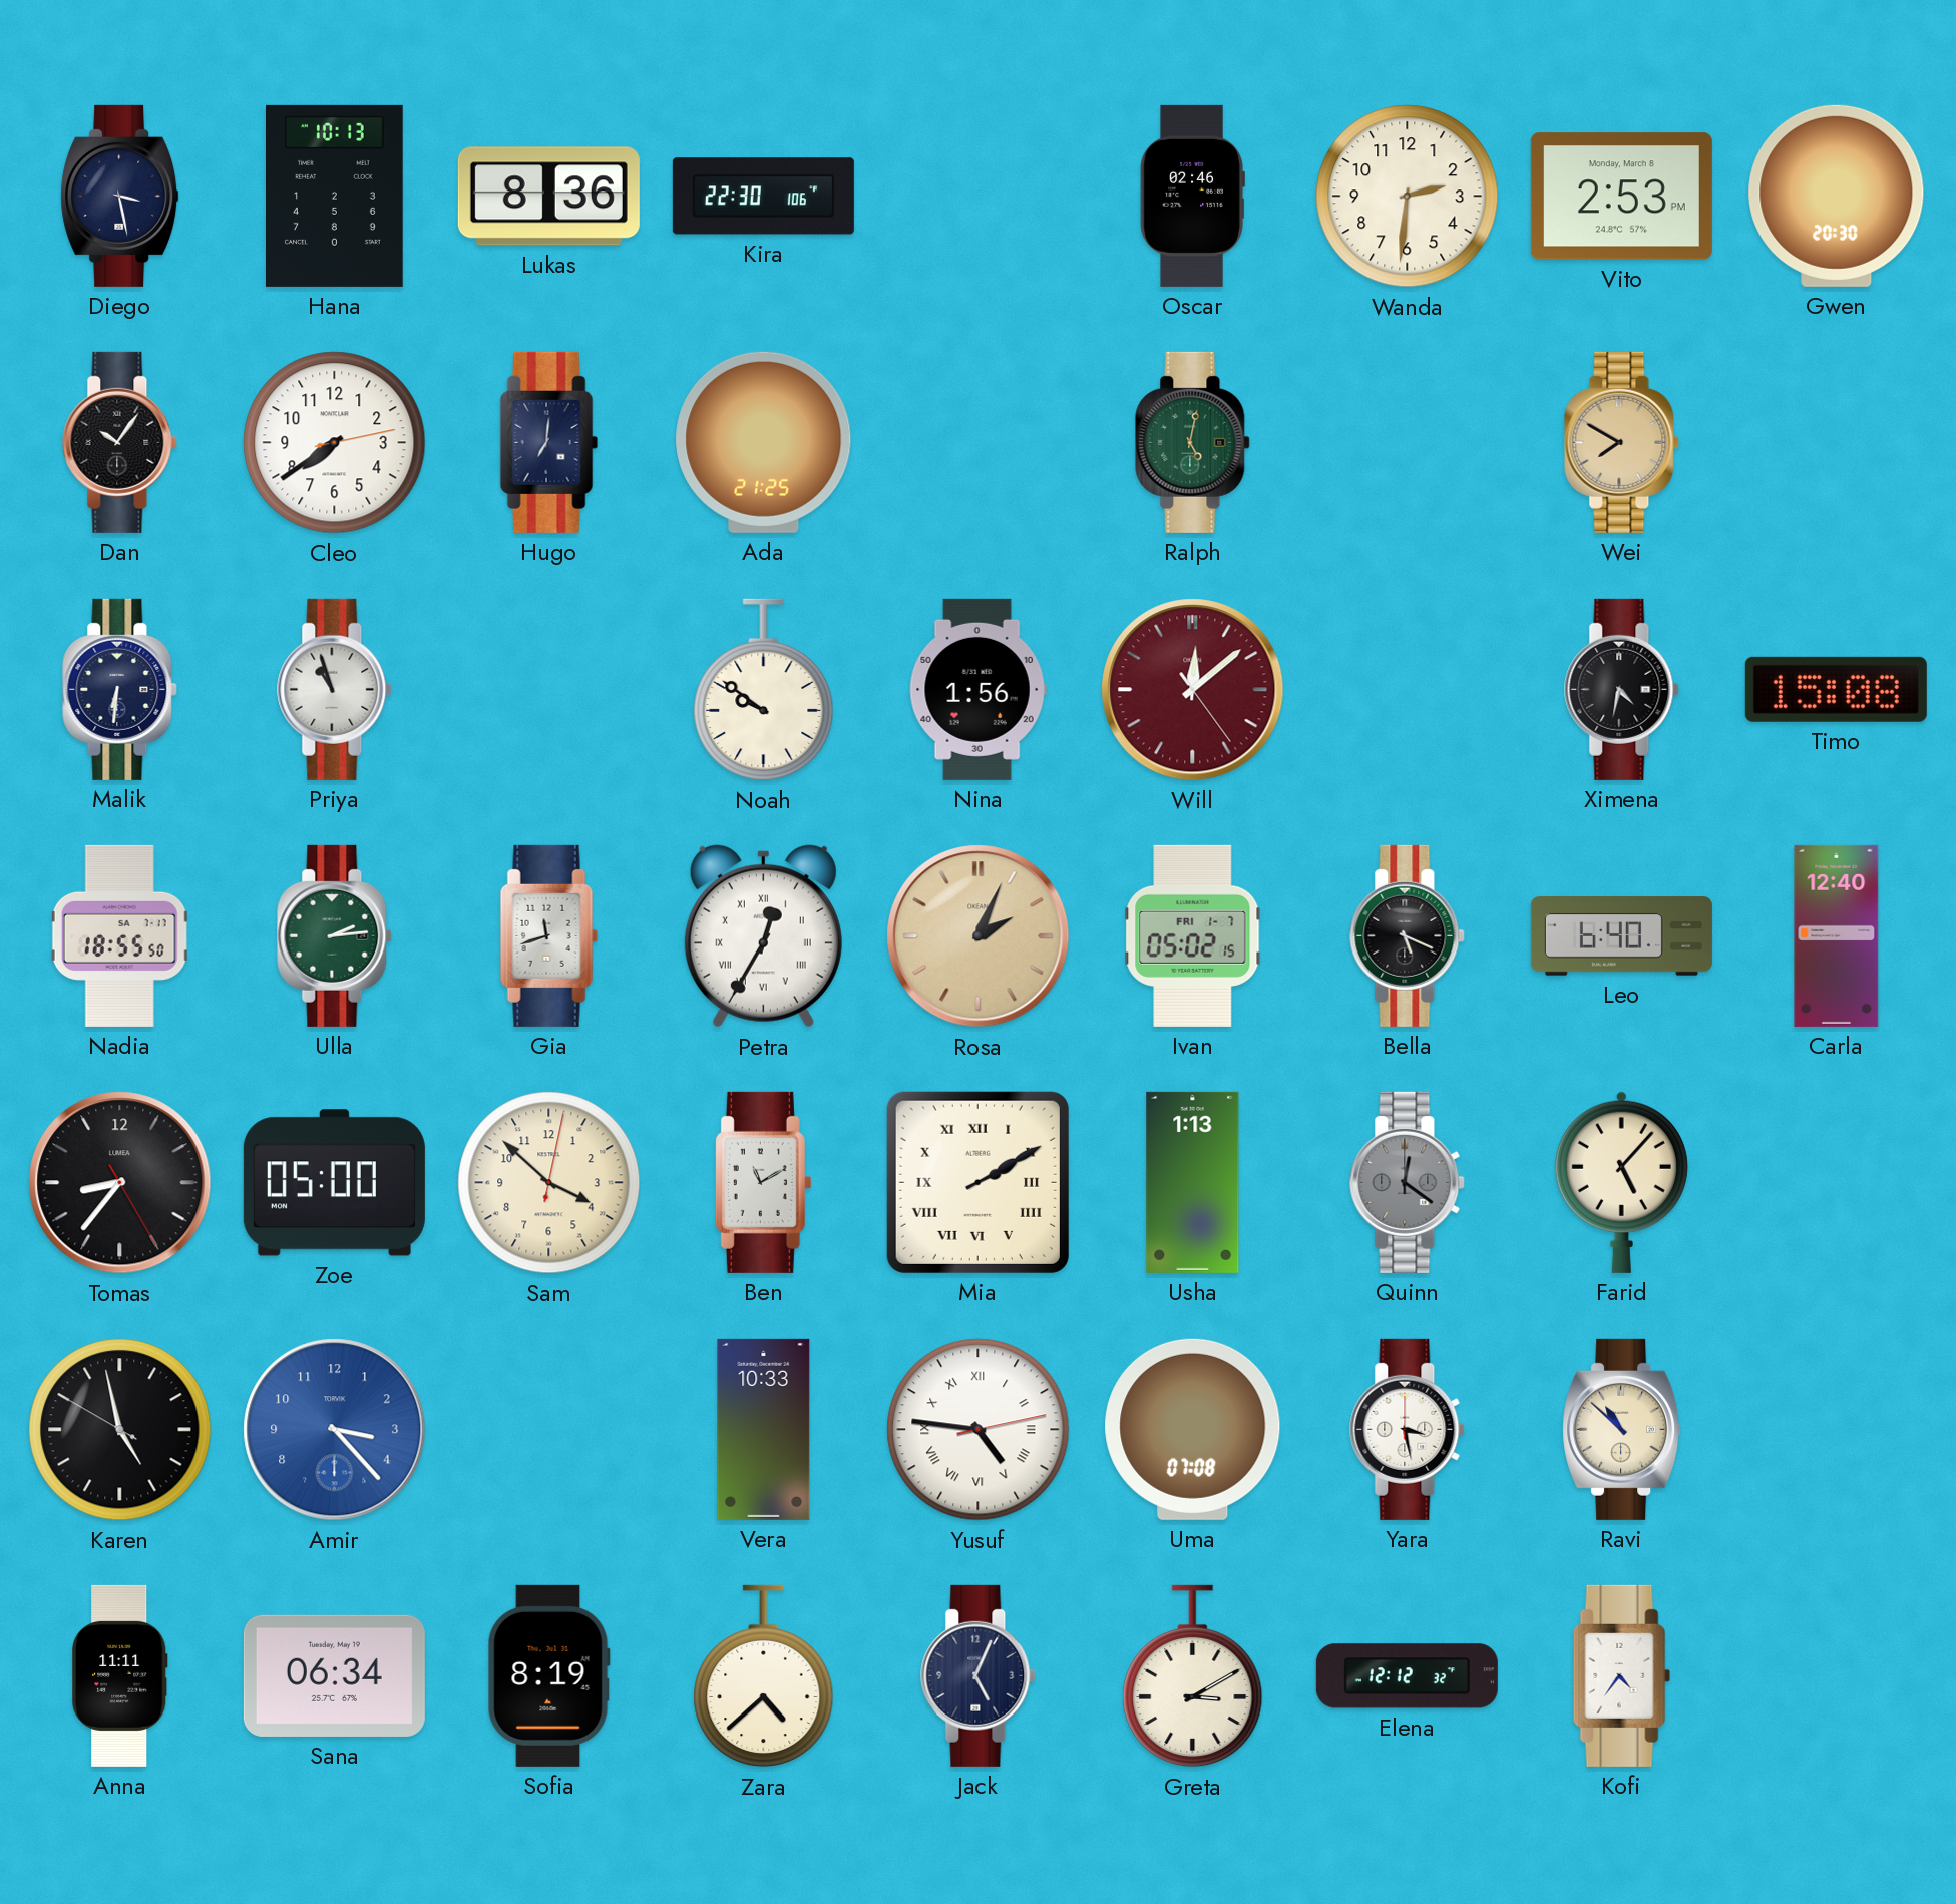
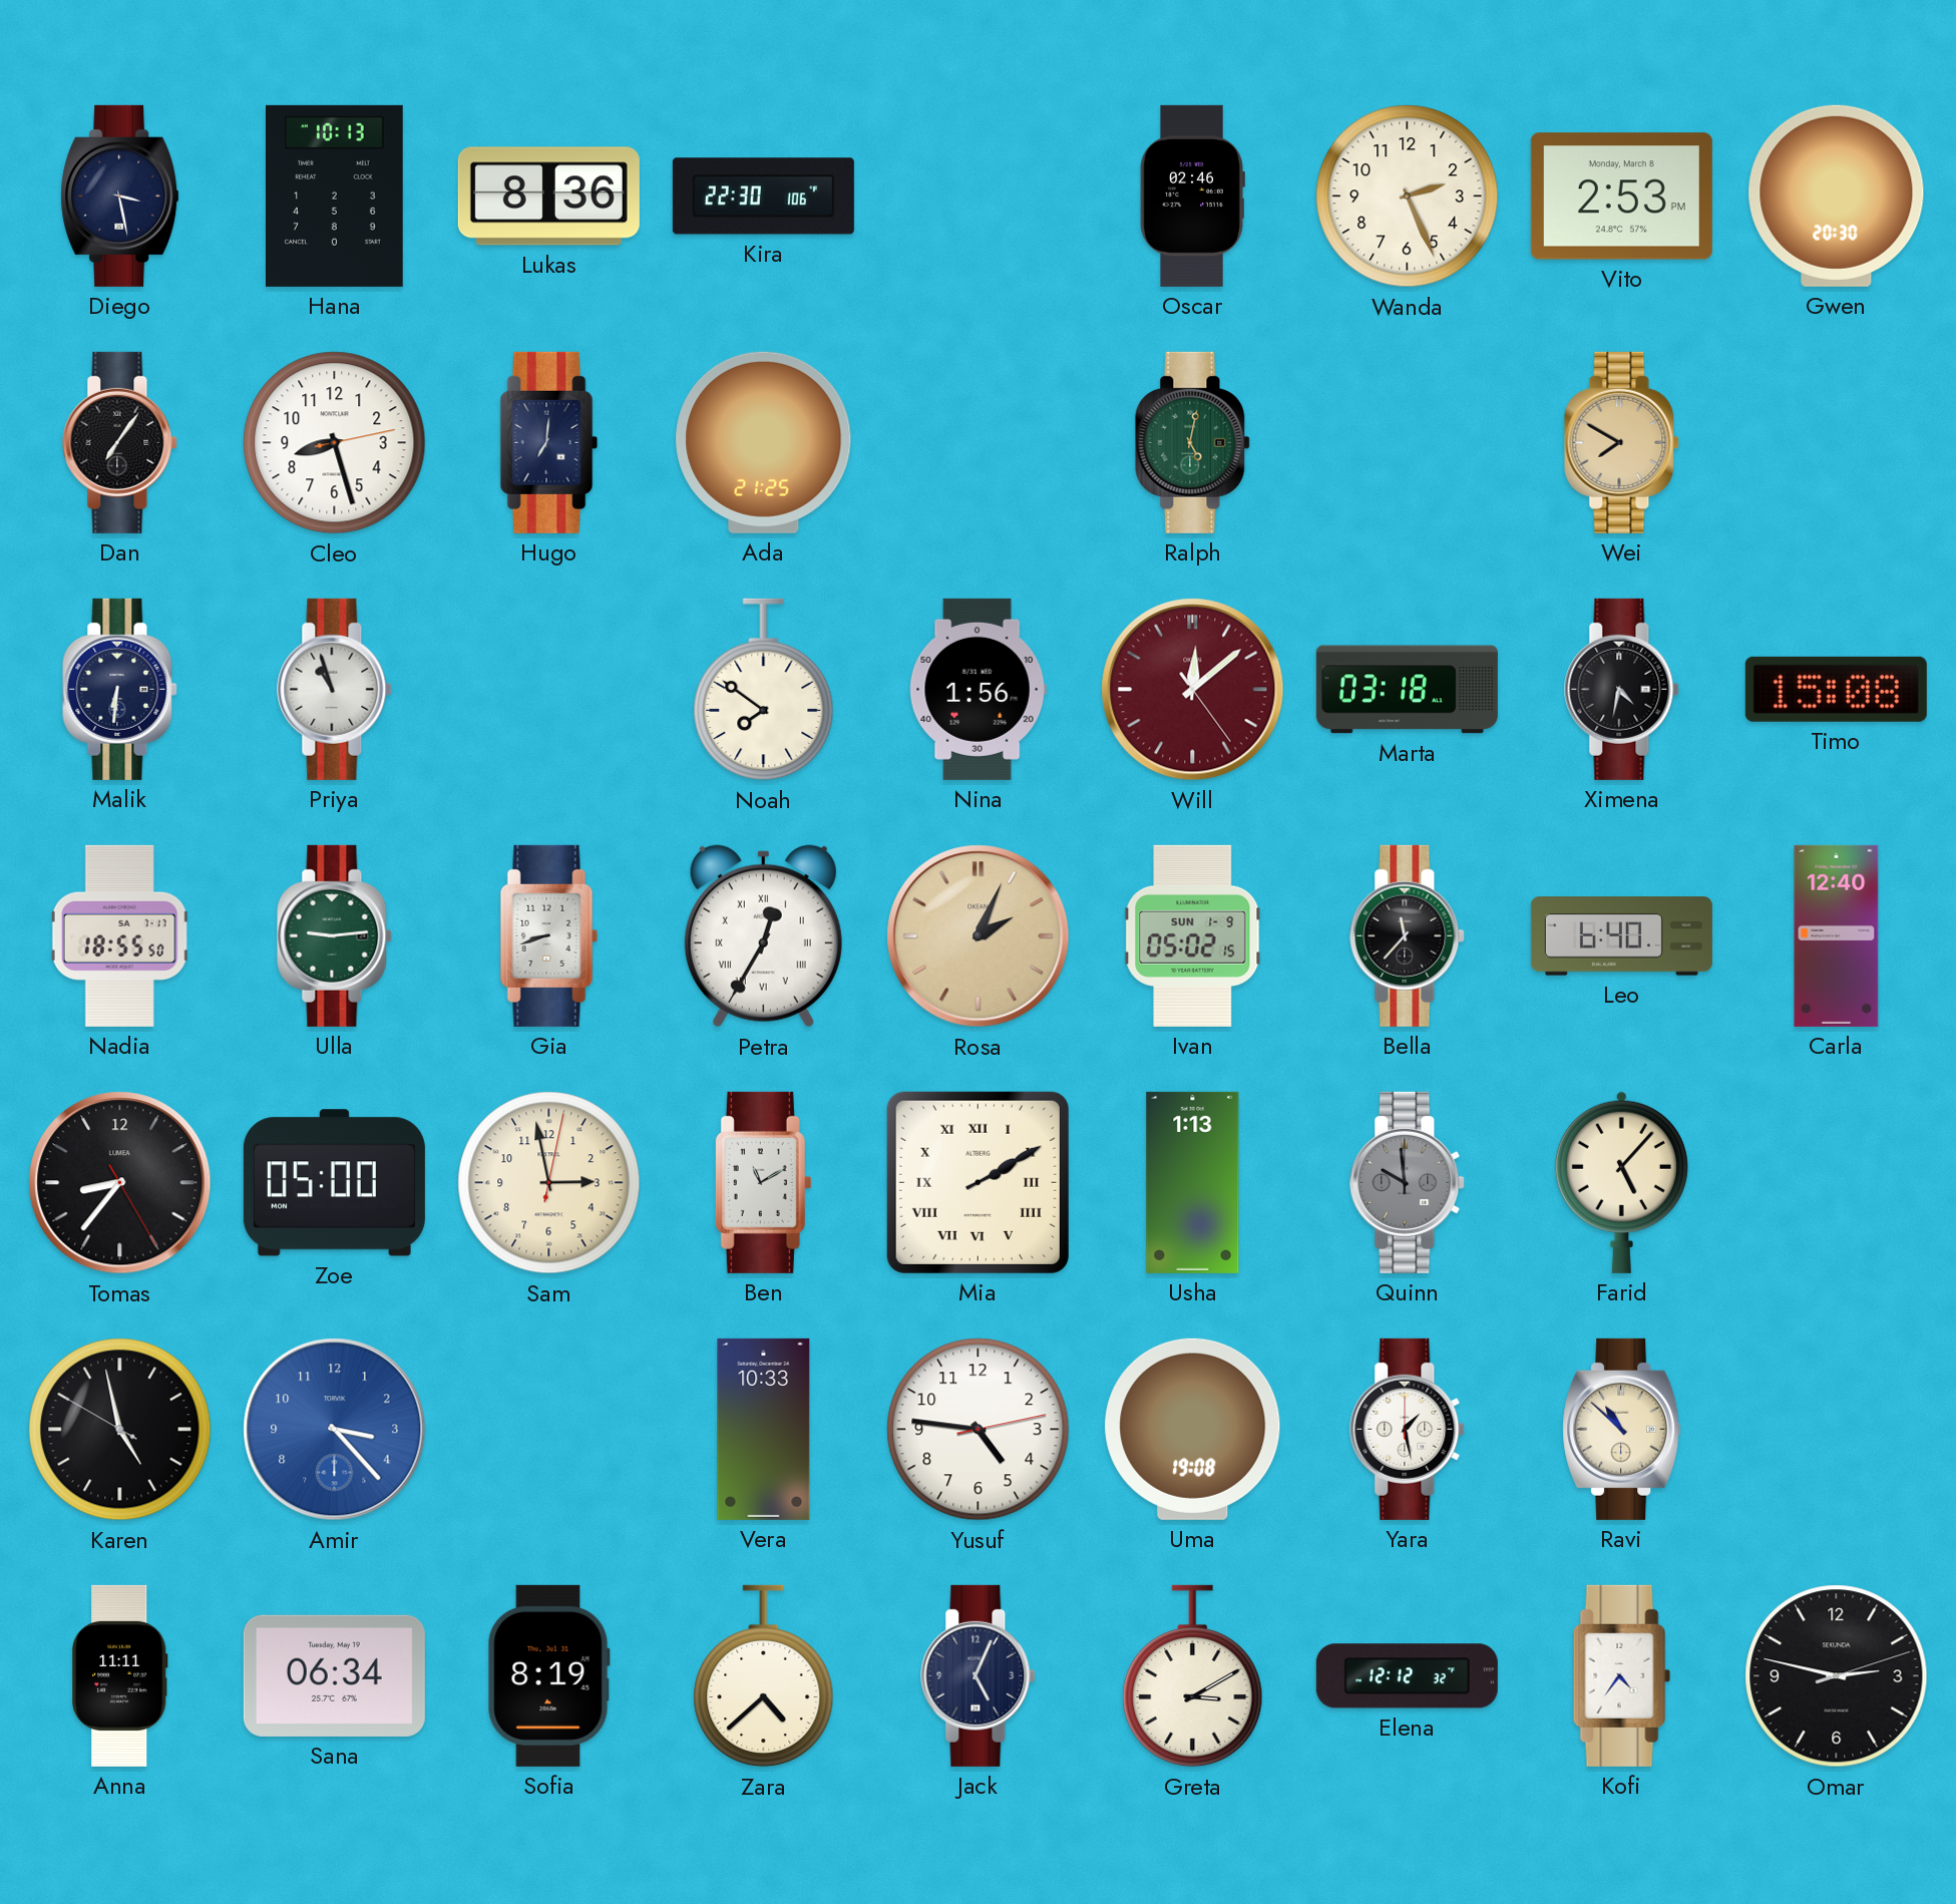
Wanda: 2:31 -> 2:26 (1408, 197)
Dan: 10:06 -> 7:06 (120, 442)
Cleo: 7:39 -> 8:27 (335, 443)
Noah: 9:51 -> 7:51 (764, 690)
Marta: none -> 03:18 (1407, 690)
Ulla: 2:14 -> 9:14 (335, 935)
Gia: 11:42 -> 8:42 (549, 935)
Ivan date: FRI 1-7 -> SUN 1-9 (1193, 935)
Bella: 5:19 -> 11:37 (1408, 935)
Sam: 3:52 -> 2:58 (549, 1183)
Quinn: 12:21 -> 9:59 (1408, 1182)
Yusuf numerals: Roman -> Arabic (979, 1430)
Uma: 07:08 -> 19:08 (1193, 1429)
Yara: 3:28 -> 1:28 (1408, 1429)
Omar: none -> 2:47 (1837, 1676)
